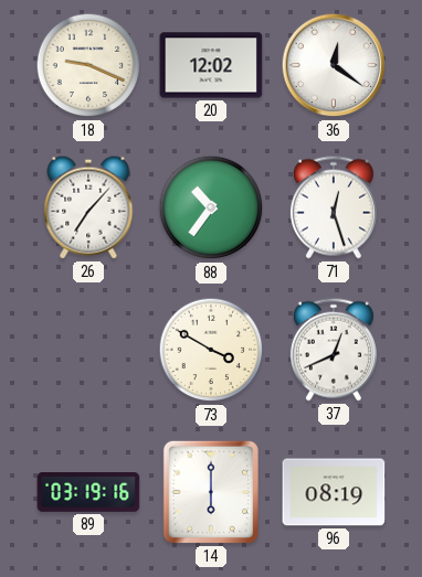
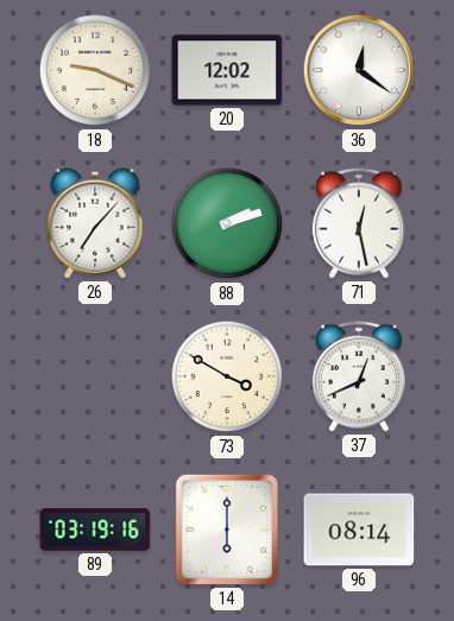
88: 10:36 -> 2:12 (227, 223)
71: 12:27 -> 12:28 (359, 223)
96: 08:19 -> 08:14 (359, 530)
